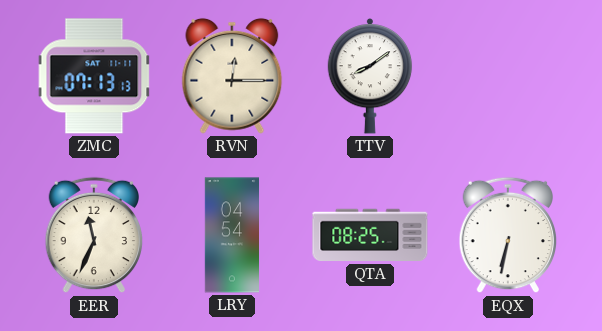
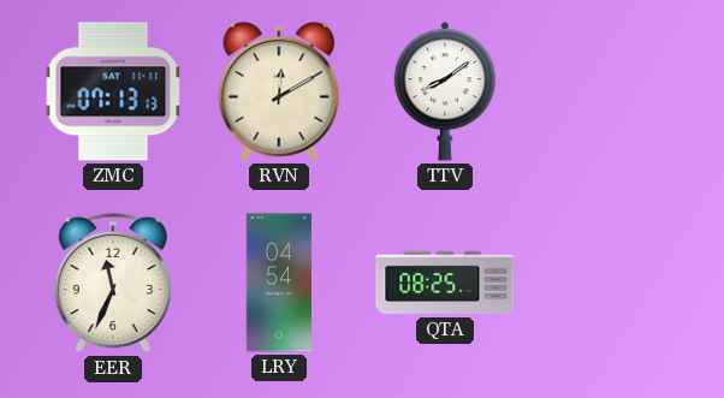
RVN: 12:15 -> 12:10 (279, 91)
EQX: 6:32 -> none (508, 235)
